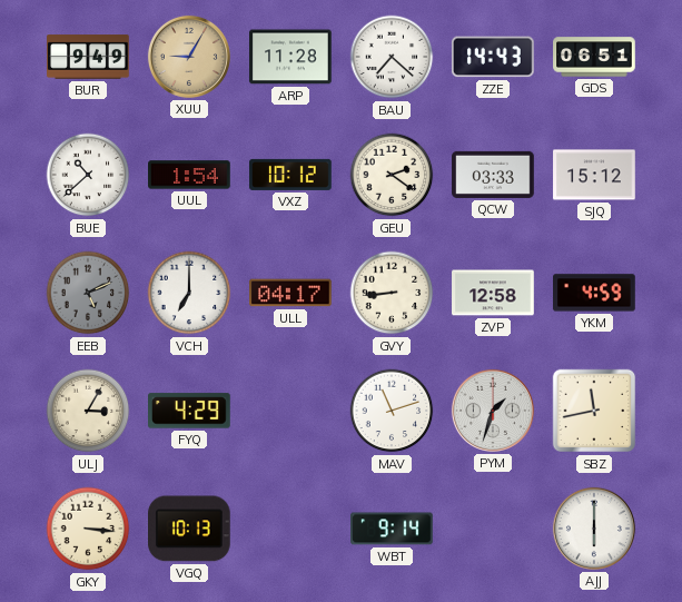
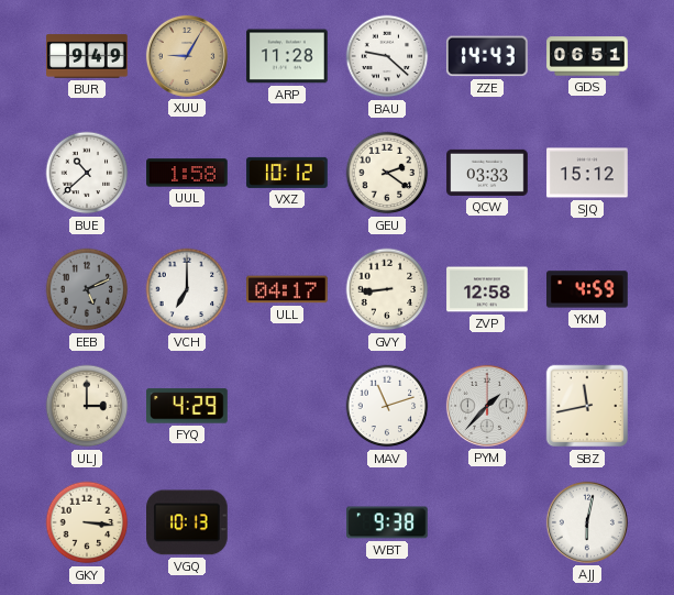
BAU: 7:22 -> 9:22 (387, 56)
UUL: 1:54 -> 1:58 (187, 173)
ULJ: 3:05 -> 3:00 (87, 406)
PYM: 1:33 -> 1:37 (487, 406)
WBT: 9:14 -> 9:38 (388, 522)
AJJ: 6:00 -> 6:02 (587, 522)
